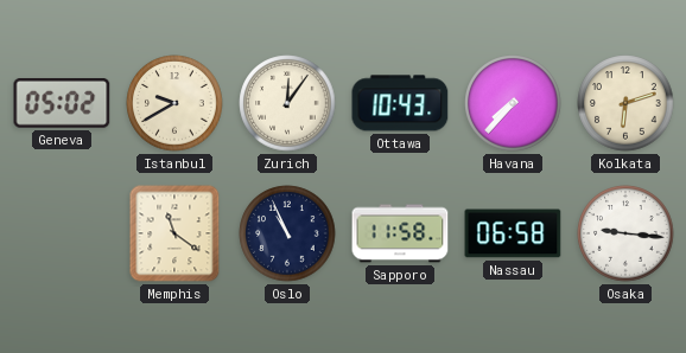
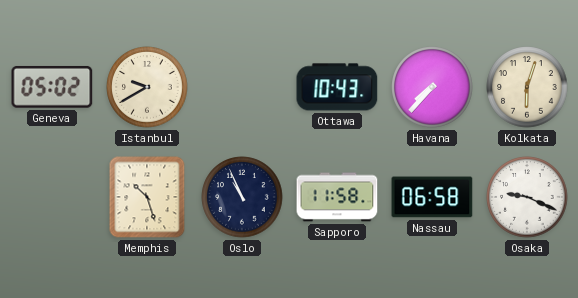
Zurich: 12:06 -> none (287, 103)
Kolkata: 6:12 -> 6:03 (527, 87)
Memphis: 11:21 -> 10:27 (147, 197)
Osaka: 9:16 -> 9:19 (527, 197)
